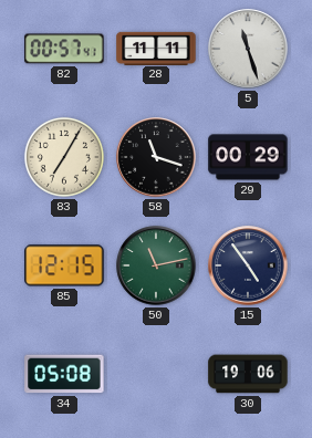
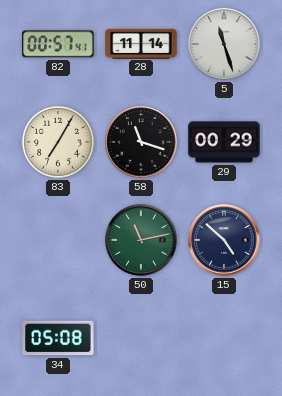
28: 11:11 -> 11:14 (141, 43)
85: 12:15 -> none (64, 265)
15: 4:54 -> 4:52 (224, 240)
30: 19:06 -> none (248, 374)
